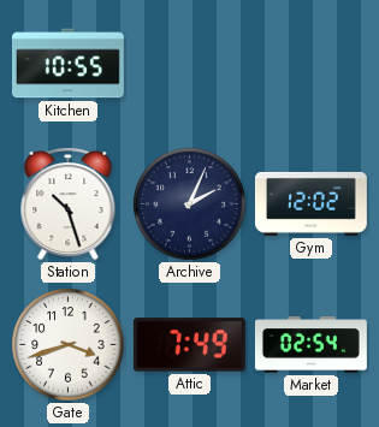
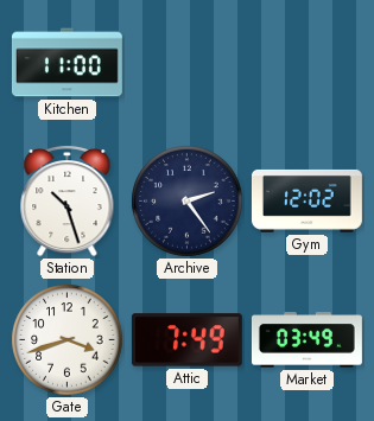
Kitchen: 10:55 -> 11:00 (66, 63)
Archive: 2:04 -> 2:24 (188, 202)
Market: 02:54 -> 03:49 (306, 340)
